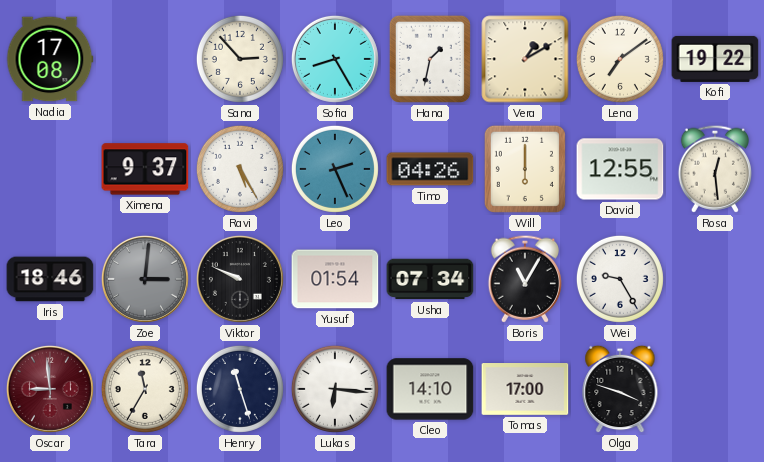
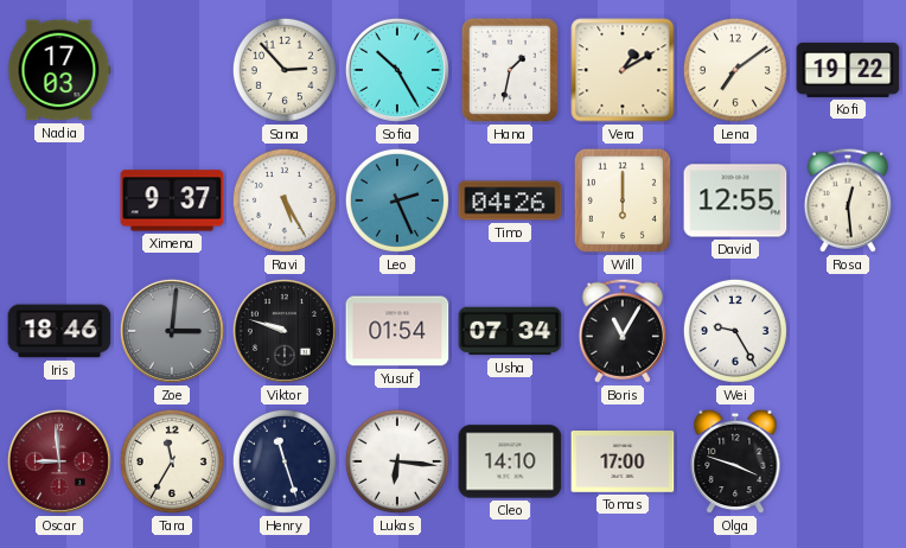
Nadia: 17:08 -> 17:03 (59, 70)
Sofia: 8:25 -> 10:25 (397, 70)
Viktor: 9:49 -> 9:48 (285, 331)
